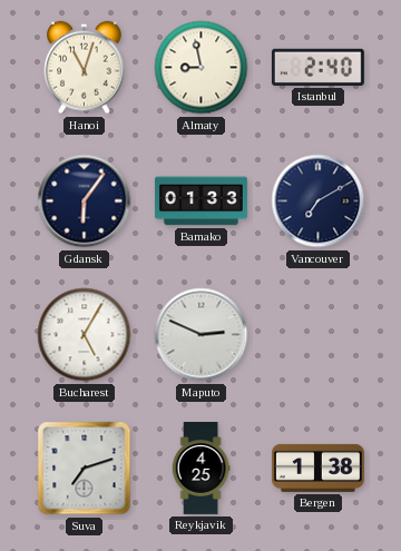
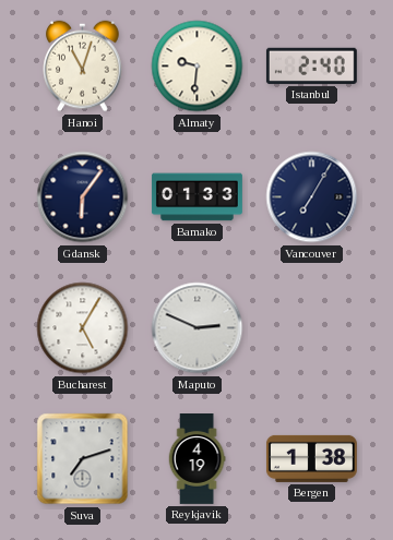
Almaty: 8:58 -> 9:31 (198, 67)
Vancouver: 7:10 -> 7:05 (312, 197)
Reykjavik: 4:25 -> 4:19 (196, 459)
